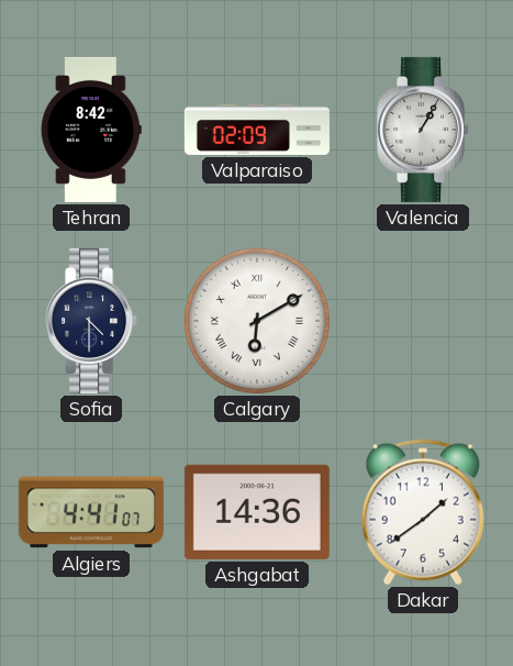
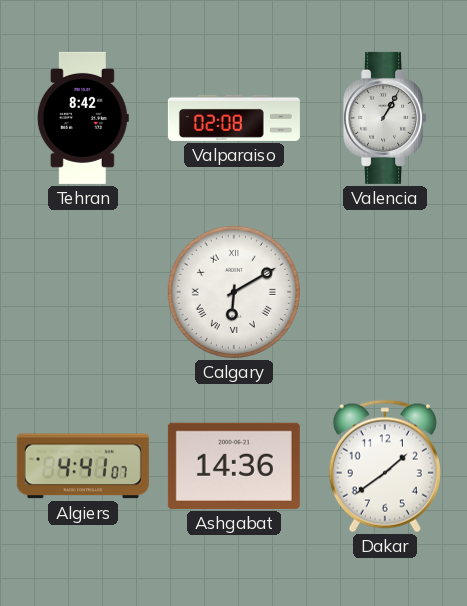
Valparaiso: 02:09 -> 02:08 (234, 118)
Sofia: 4:30 -> none (92, 321)
